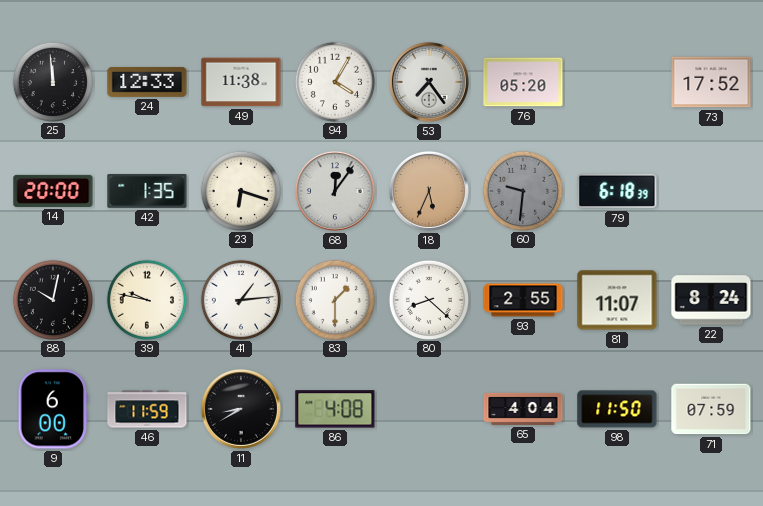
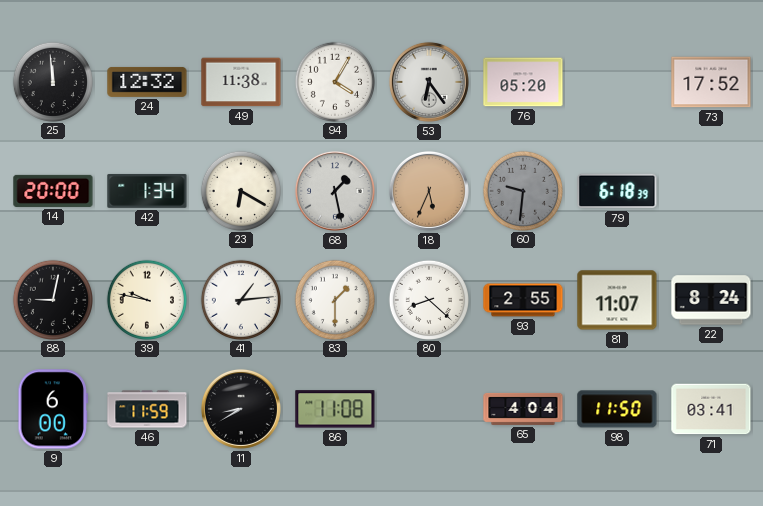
24: 12:33 -> 12:32 (147, 82)
53: 7:24 -> 6:24 (429, 82)
42: 1:35 -> 1:34 (147, 191)
23: 6:18 -> 6:20 (240, 190)
68: 12:06 -> 1:28 (335, 191)
88: 10:02 -> 9:02 (52, 299)
86: 4:08 -> 11:08 (335, 409)
71: 07:59 -> 03:41 (711, 409)
